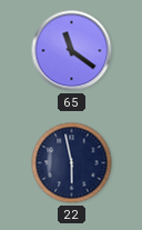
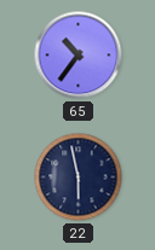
65: 11:21 -> 10:36 (79, 56)
